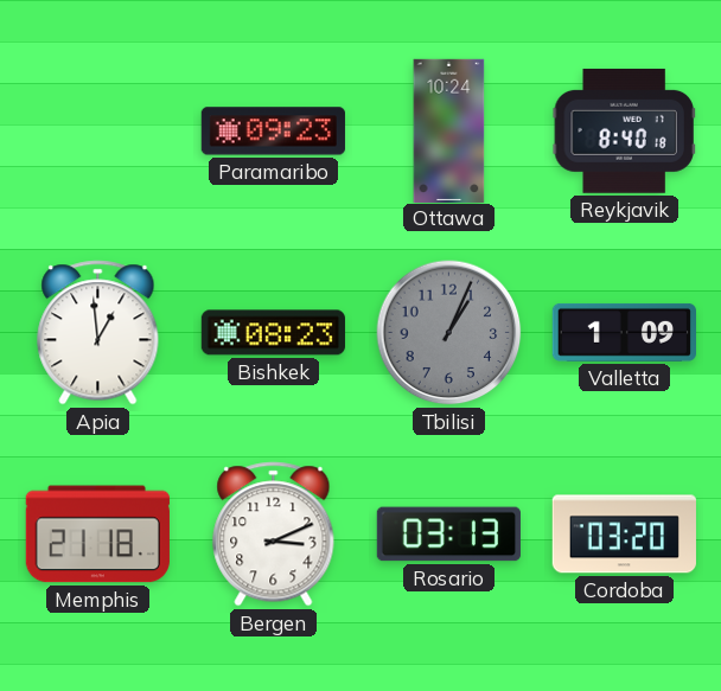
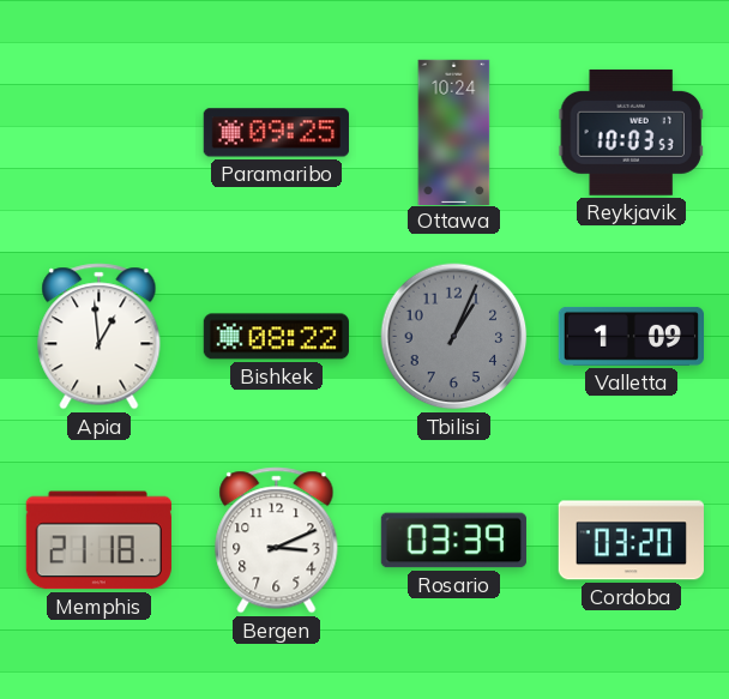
Paramaribo: 09:23 -> 09:25 (276, 133)
Reykjavik: 8:40 -> 10:03 (631, 132)
Bishkek: 08:23 -> 08:22 (276, 337)
Rosario: 03:13 -> 03:39 (453, 541)
